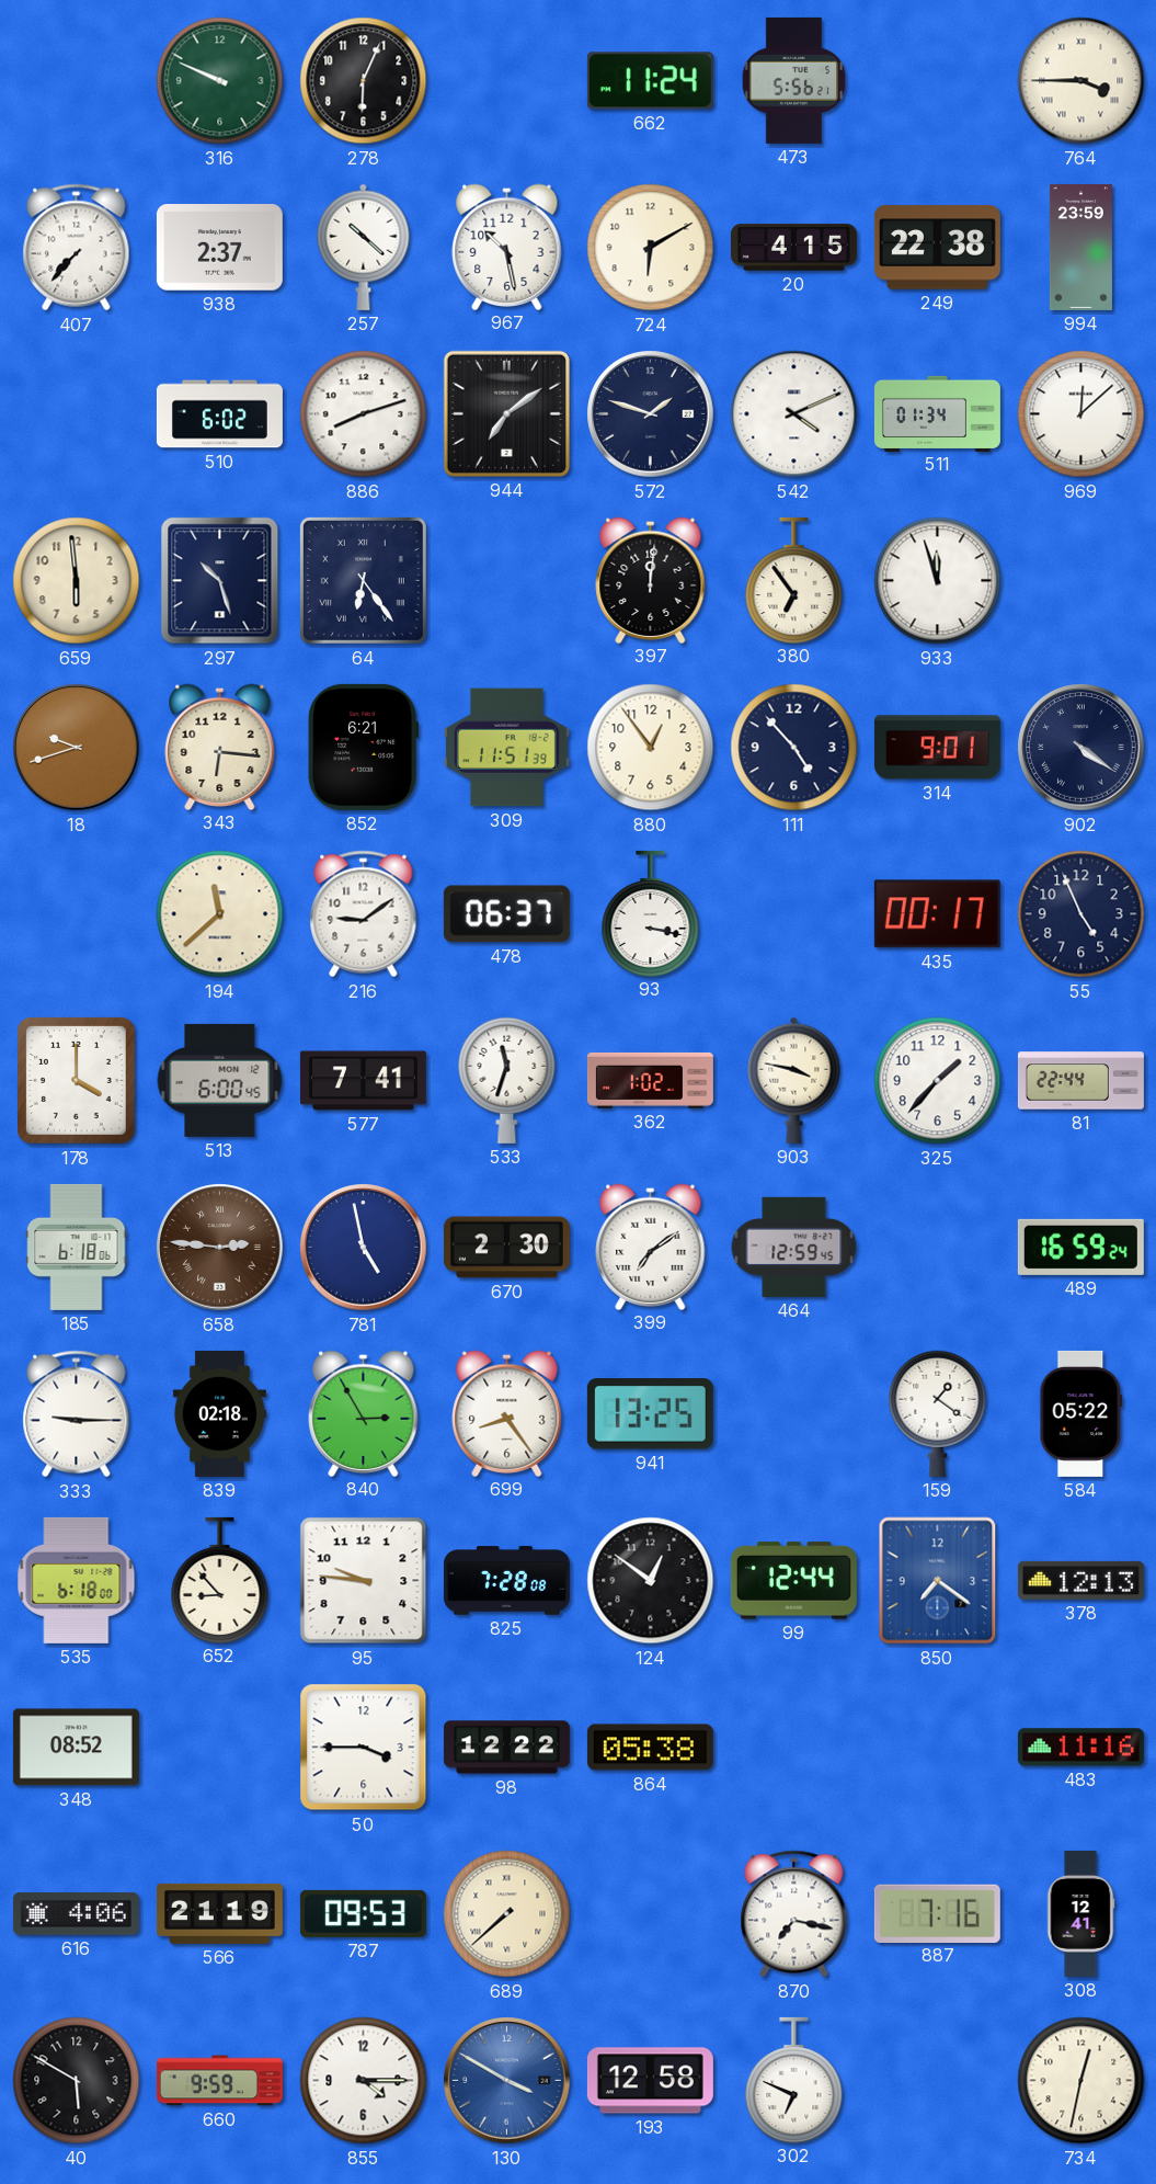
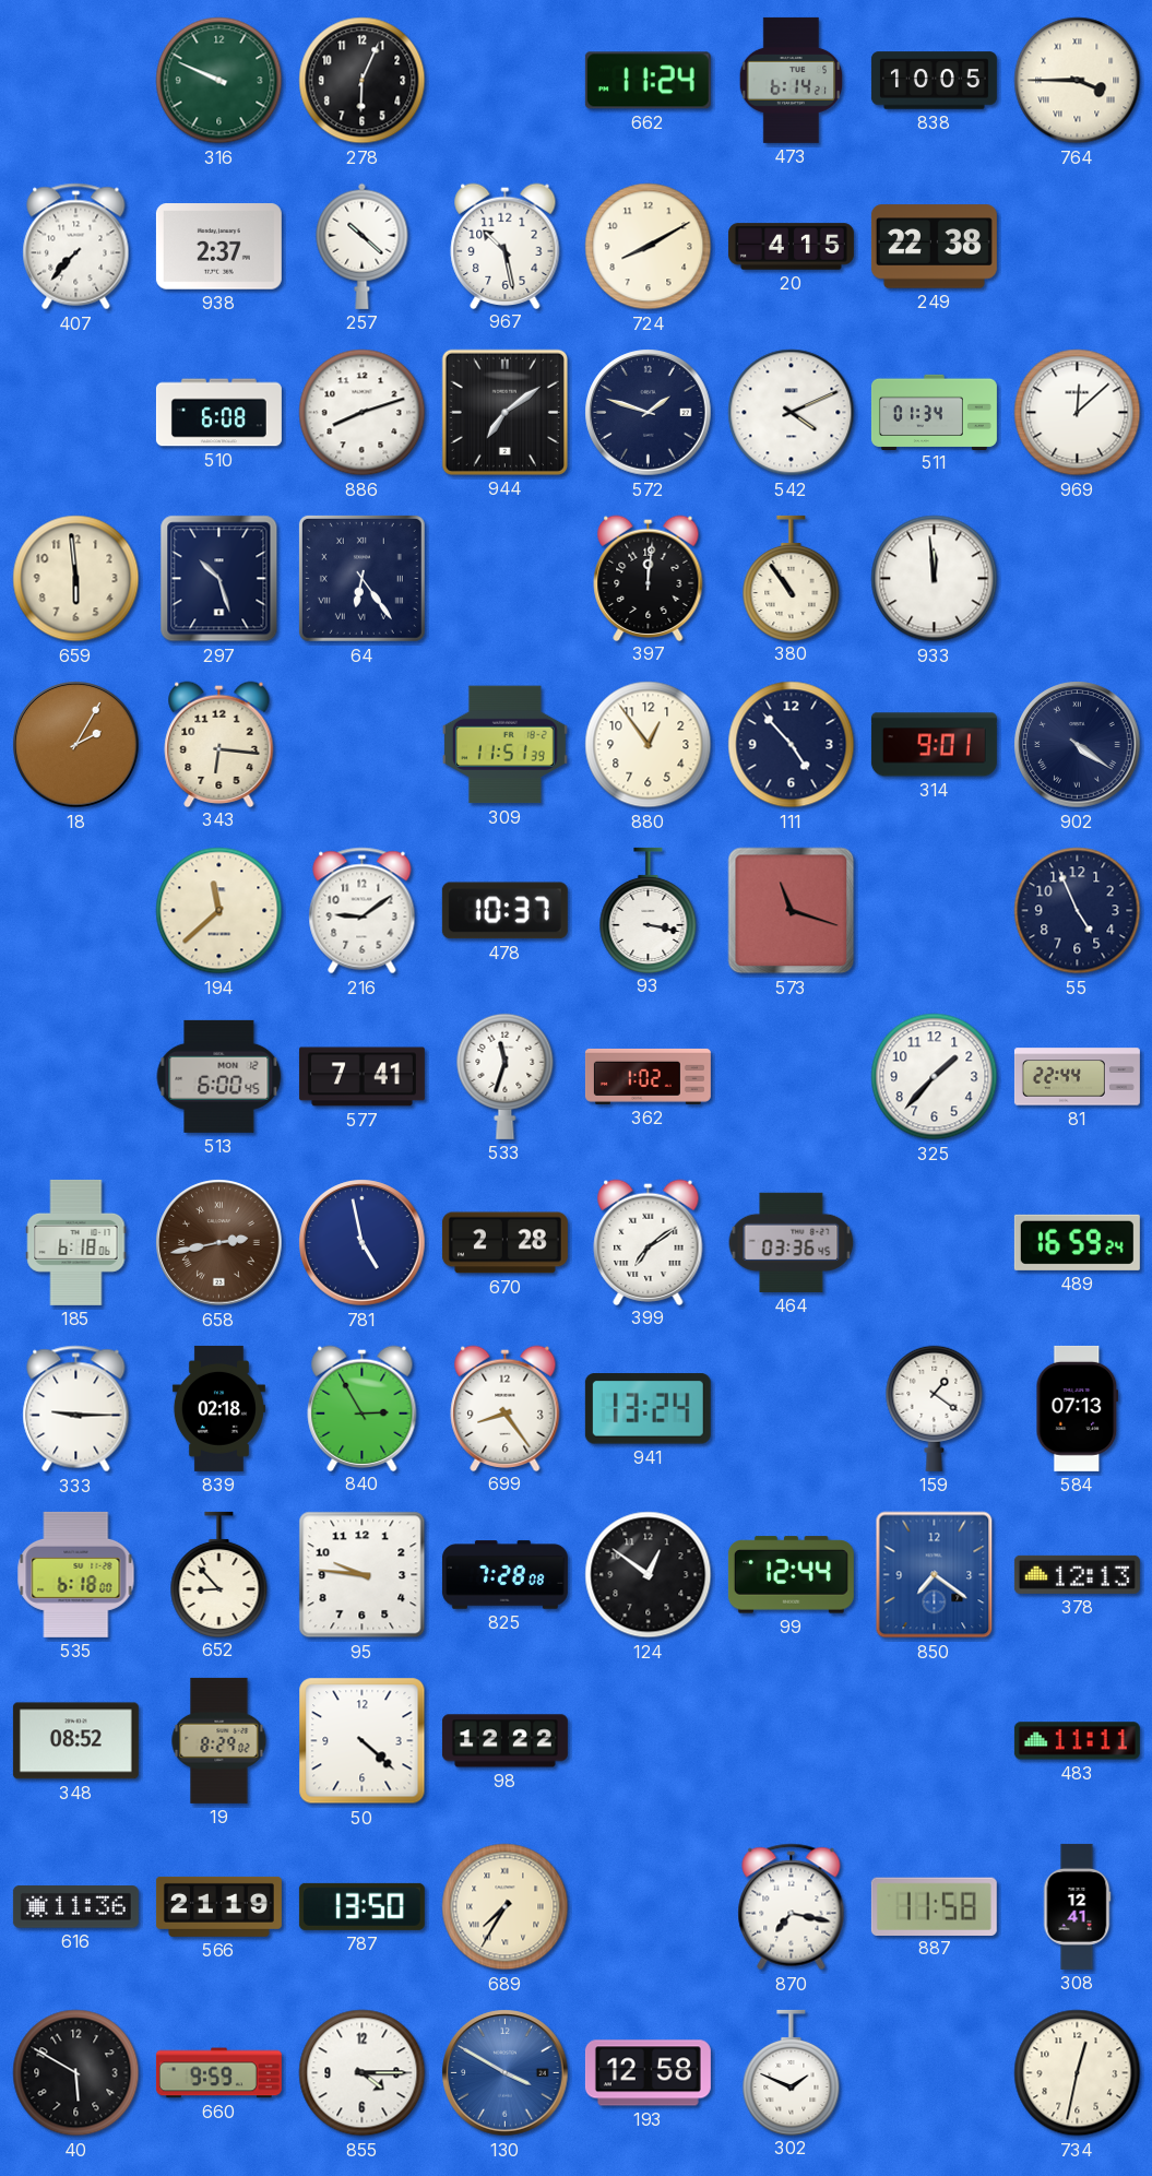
473: 5:56 -> 6:14 (792, 80)
838: none -> 10:05 (934, 81)
724: 6:10 -> 8:10 (649, 247)
994: 23:59 -> none (1080, 247)
510: 6:02 -> 6:08 (218, 413)
380: 6:54 -> 10:54 (792, 578)
933: 11:57 -> 11:59 (935, 579)
18: 9:42 -> 2:05 (76, 745)
852: 6:21 -> none (364, 747)
478: 06:37 -> 10:37 (504, 911)
573: none -> 11:18 (792, 911)
435: 00:17 -> none (937, 914)
178: 4:00 -> none (76, 1080)
903: 3:47 -> none (794, 1080)
658: 2:46 -> 2:43 (219, 1243)
670: 2:30 -> 2:28 (504, 1243)
464: 12:59 -> 03:36 (792, 1242)
941: 13:25 -> 13:24 (648, 1409)
584: 05:22 -> 07:13 (1078, 1408)
19: none -> 8:29 (219, 1740)
50: 3:45 -> 4:22 (363, 1741)
864: 05:38 -> none (650, 1748)
483: 11:16 -> 11:11 (1077, 1741)
616: 4:06 -> 11:36 (75, 1907)
787: 09:53 -> 13:50 (361, 1906)
689: 7:38 -> 7:35 (506, 1907)
887: 7:16 -> 11:58 (934, 1906)
302: 6:49 -> 1:49 (792, 2072)
